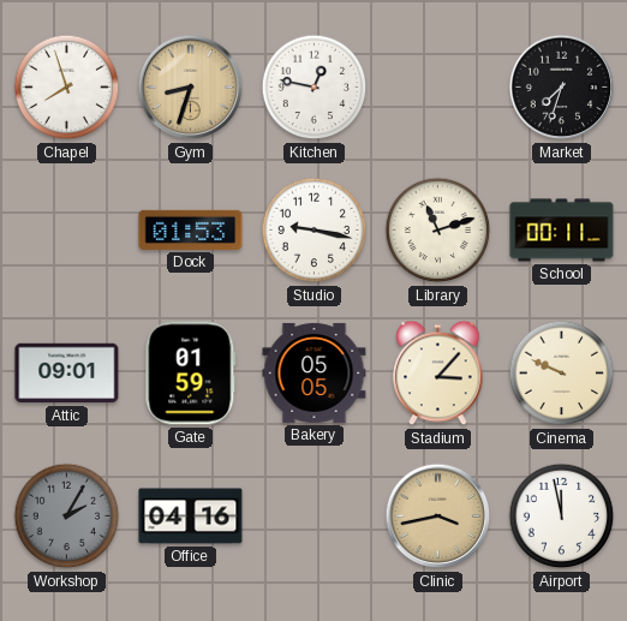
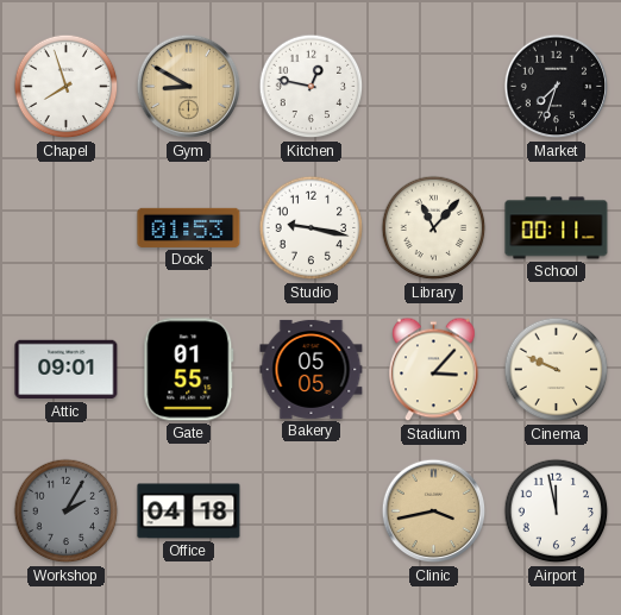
Gym: 8:33 -> 8:50 (189, 87)
Library: 11:12 -> 11:07 (434, 228)
Gate: 01:59 -> 01:55 (189, 370)
Office: 04:16 -> 04:18 (189, 512)
